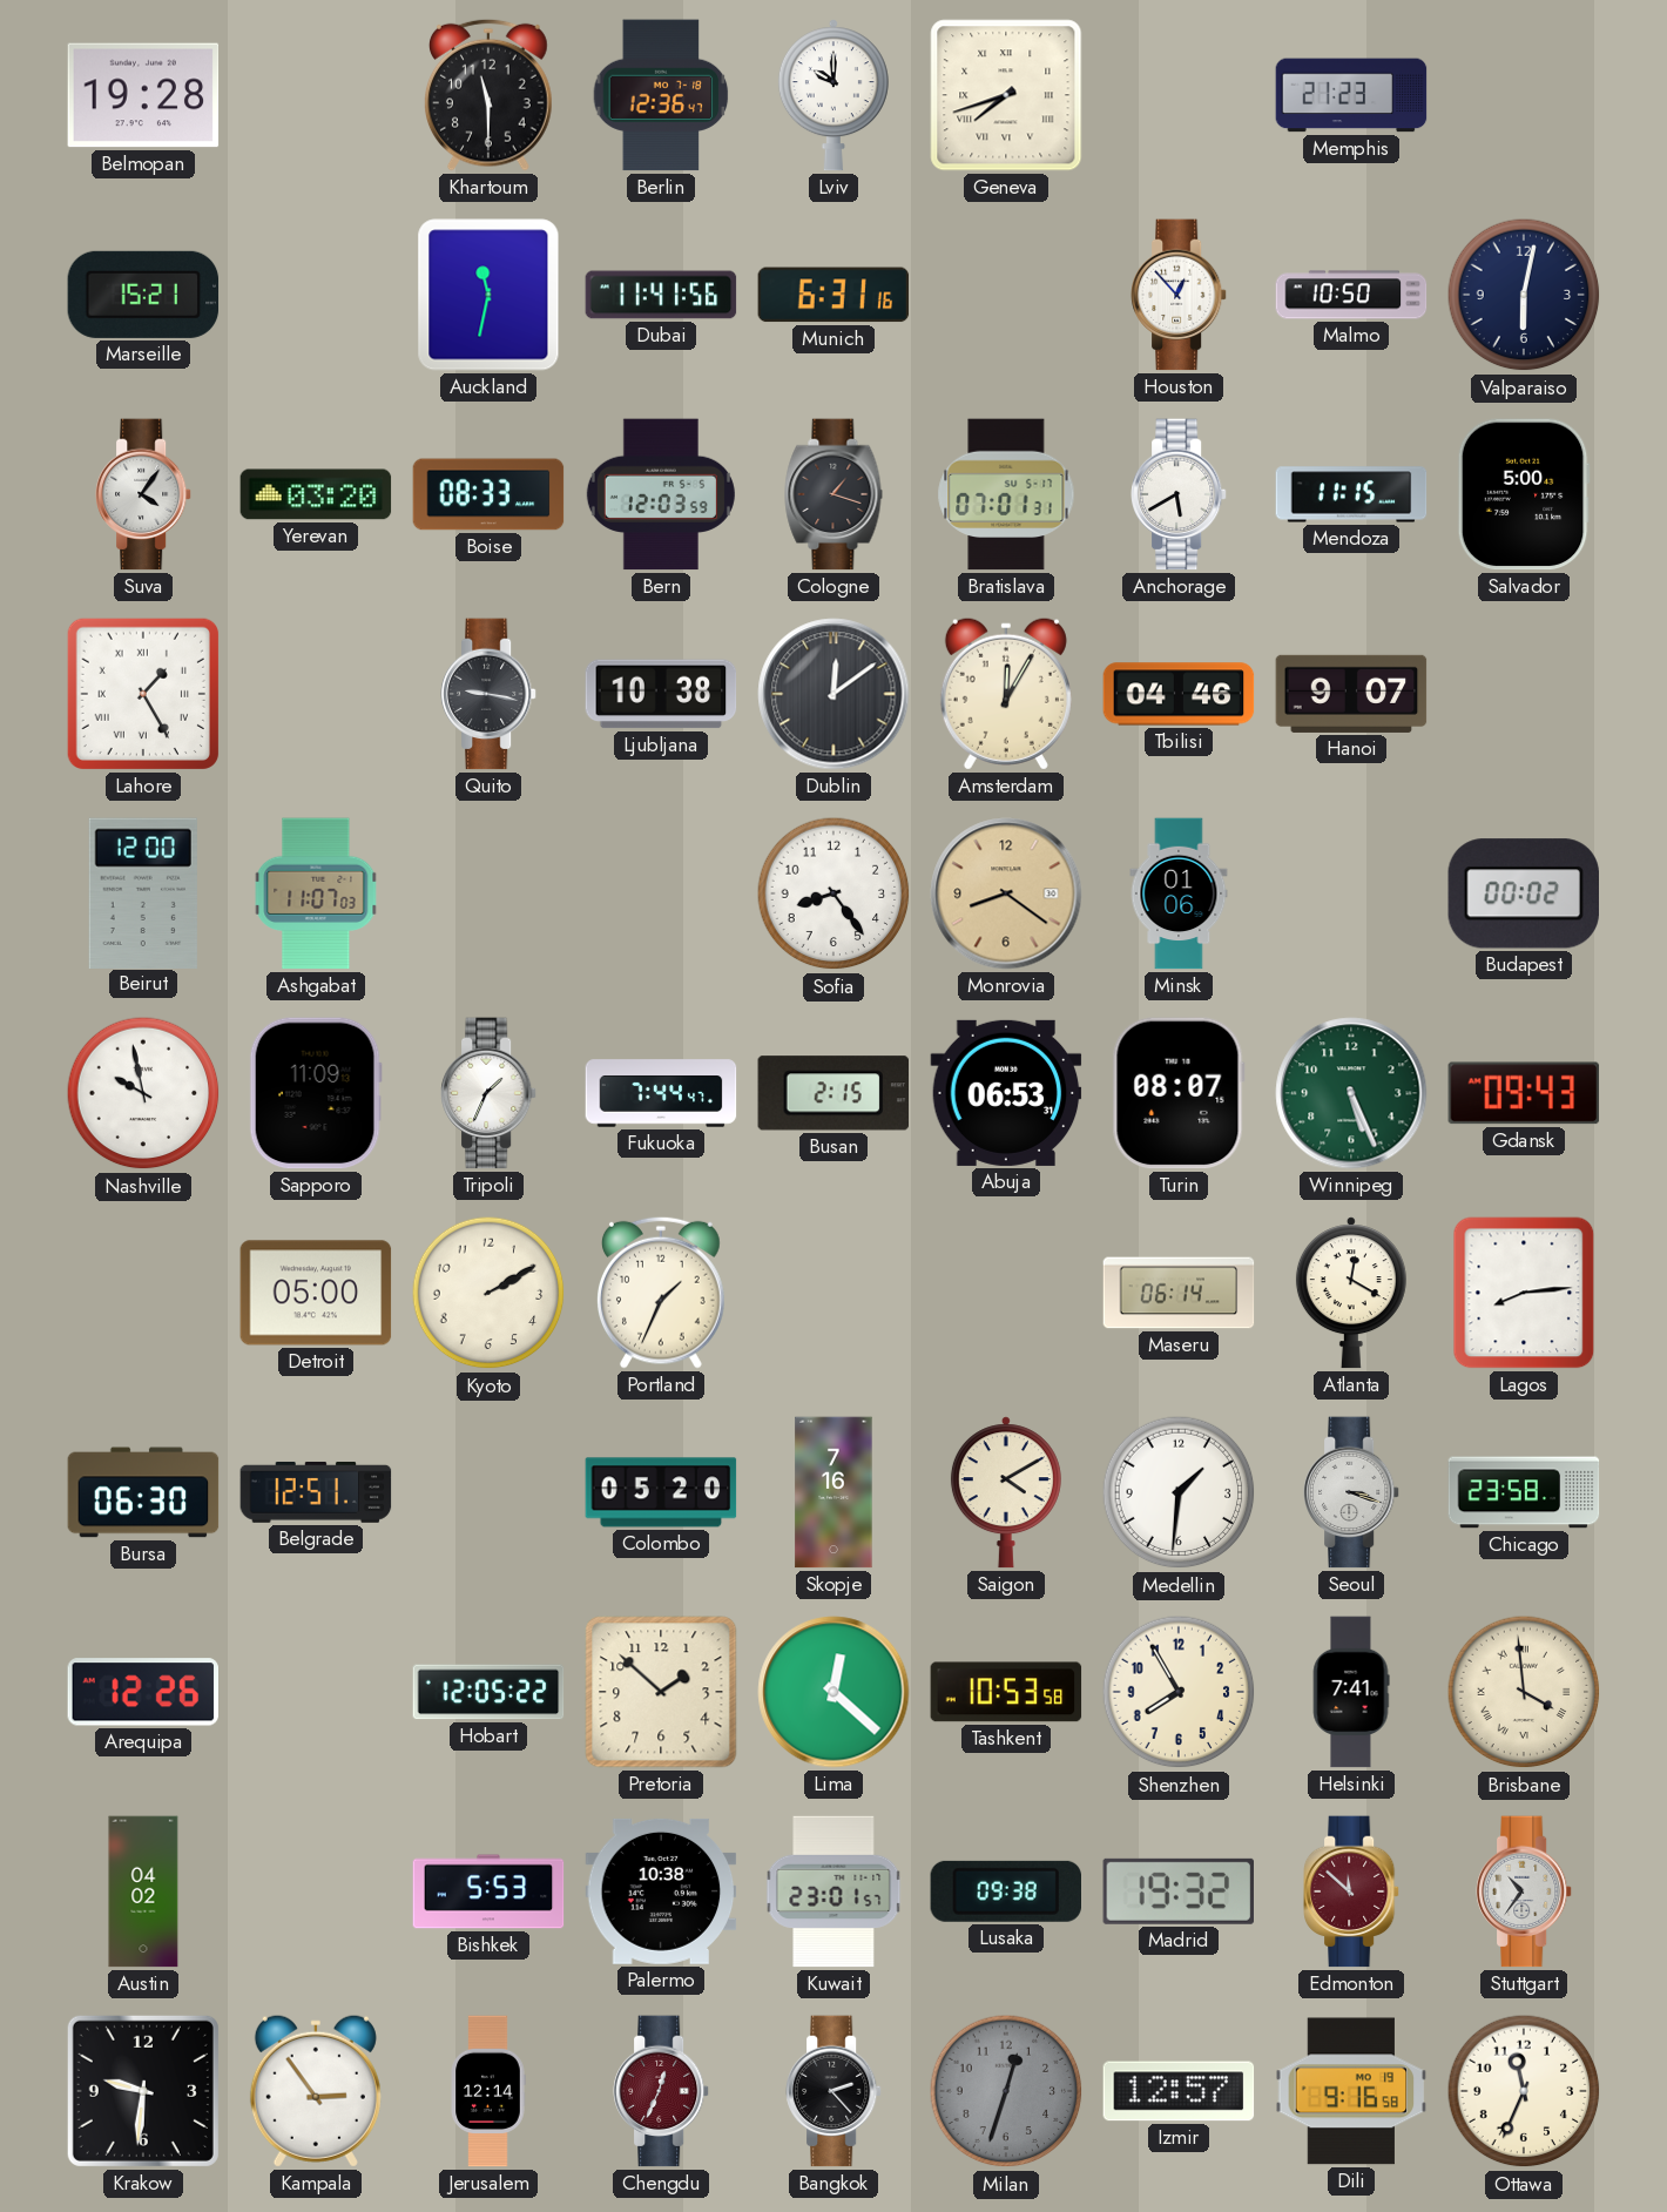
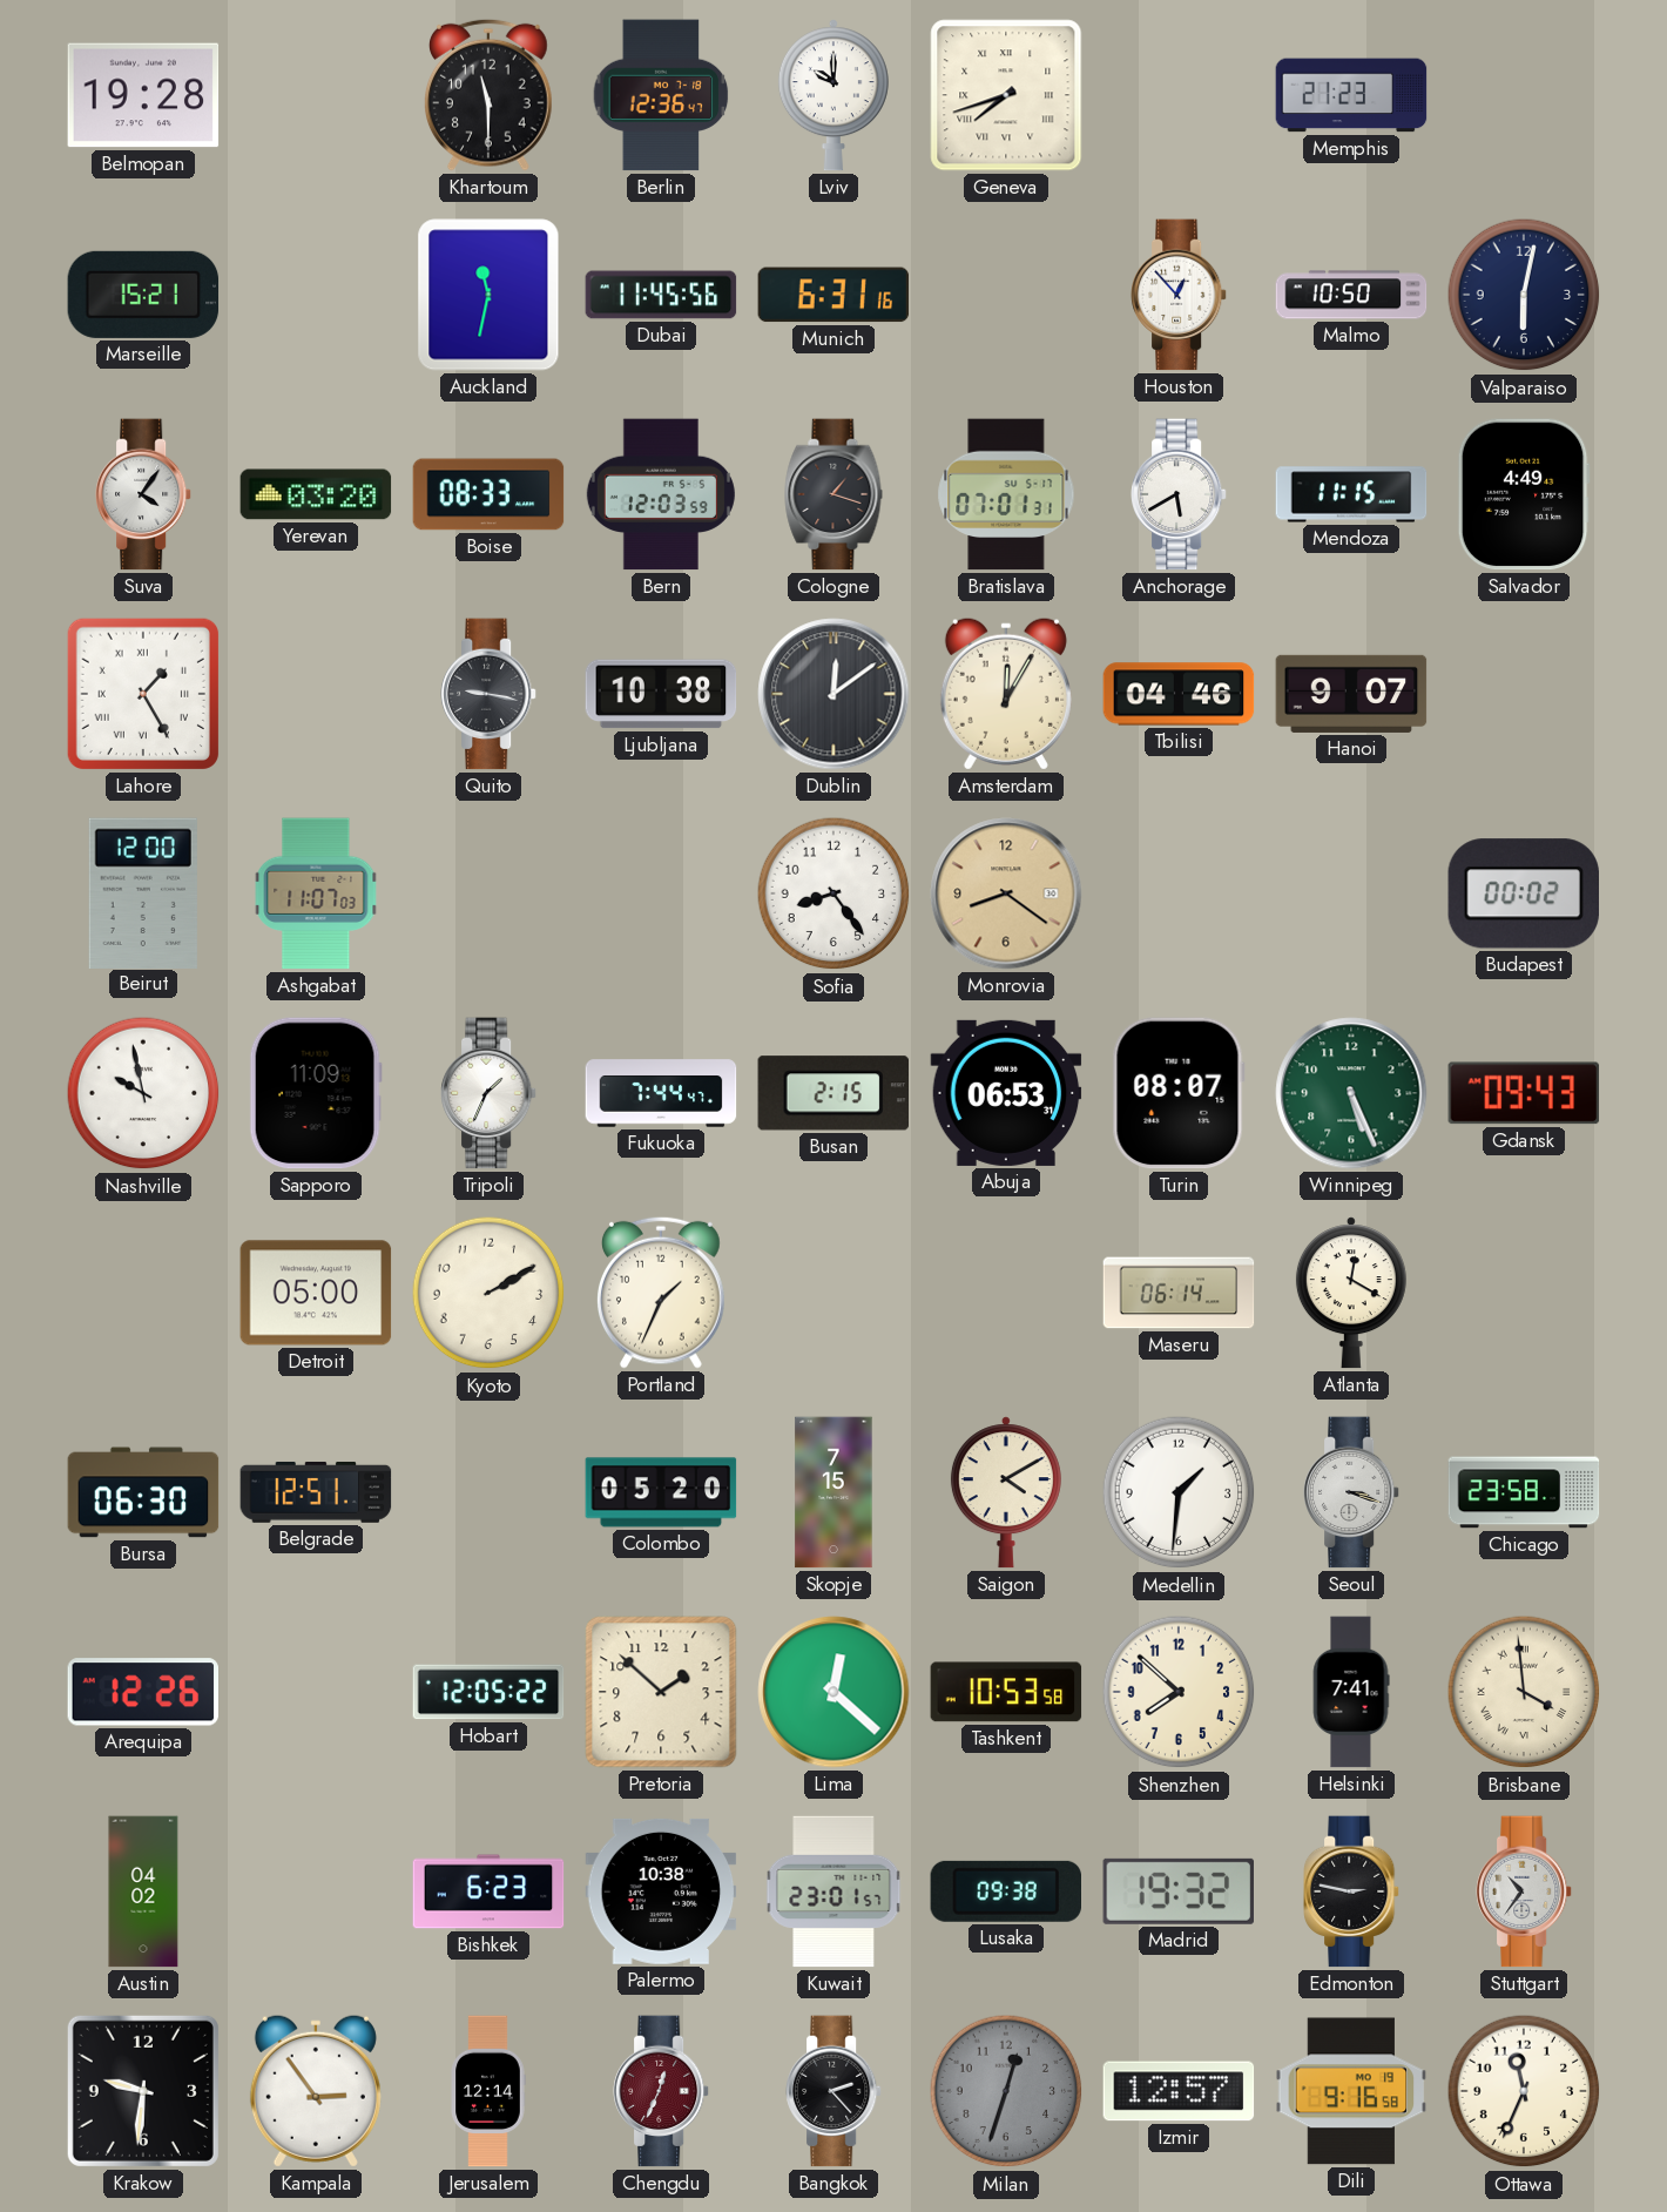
Dubai: 11:41 -> 11:45 (661, 295)
Salvador: 5:00 -> 4:49 (1524, 494)
Minsk: 01:06 -> none (1179, 893)
Lagos: 8:14 -> none (1524, 1293)
Skopje: 7:16 -> 7:15 (834, 1492)
Shenzhen: 7:55 -> 7:52 (1179, 1692)
Bishkek: 5:53 -> 6:23 (488, 1891)
Edmonton: 11:52 -> 2:47 (1351, 1891)
Edmonton dial: burgundy -> black (1351, 1891)
